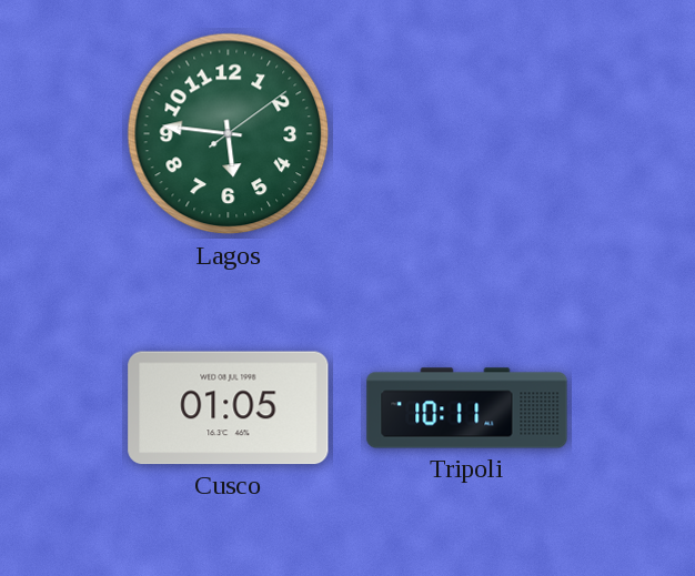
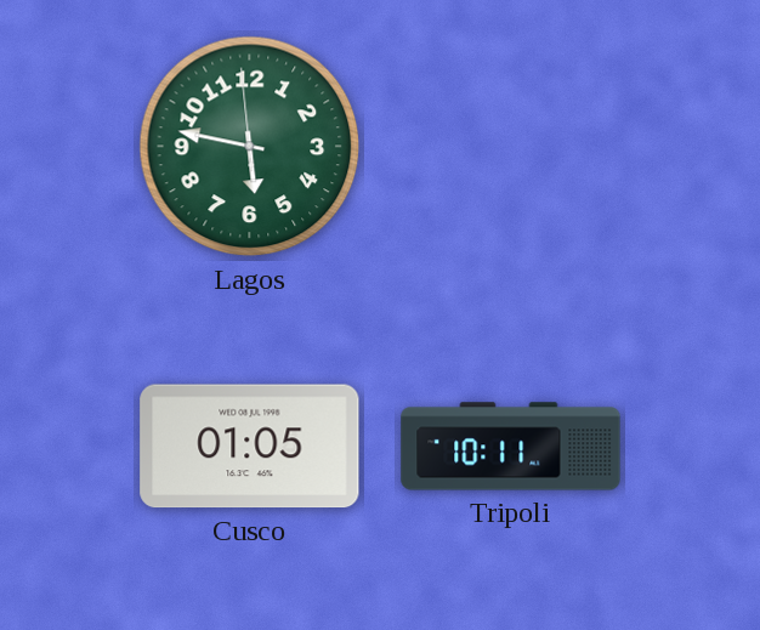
Lagos: 5:46:09 -> 5:46:59 (250, 147)
